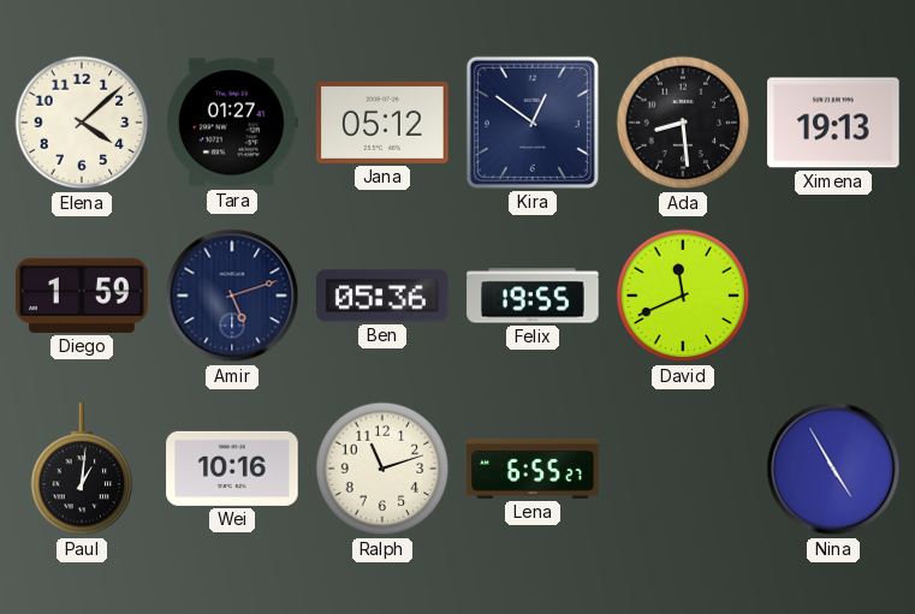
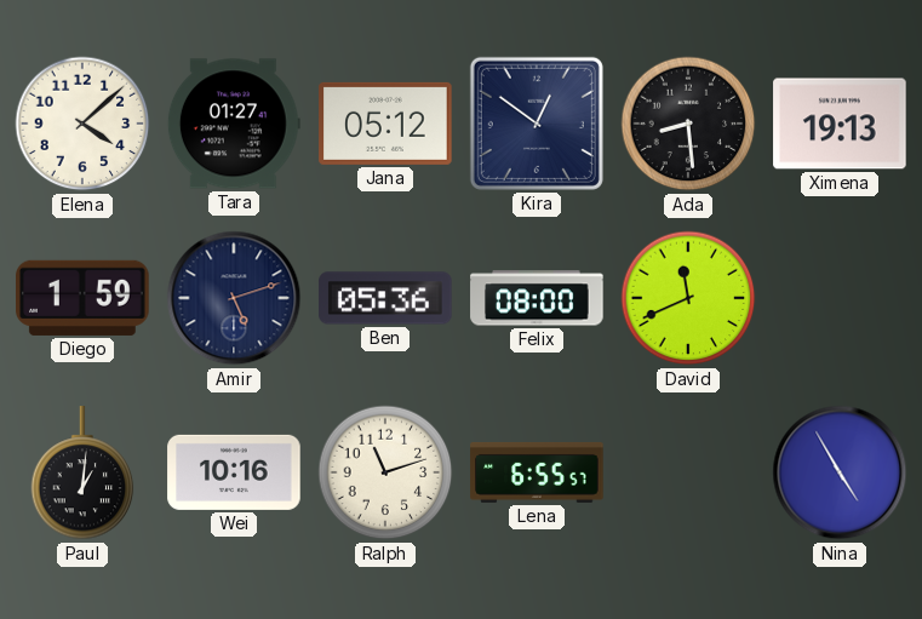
Felix: 19:55 -> 08:00 (537, 298)
Lena: 6:55:27 -> 6:55:57 (537, 472)
